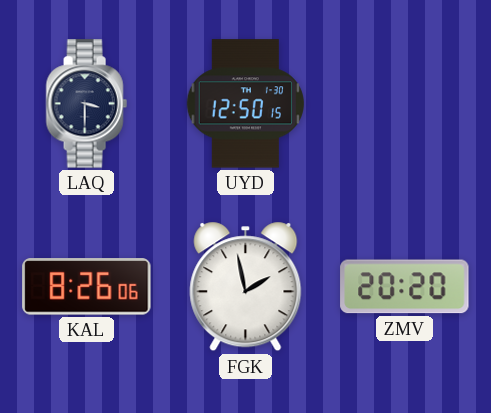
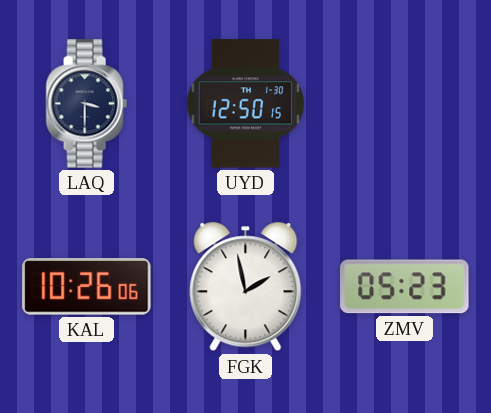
KAL: 8:26 -> 10:26 (87, 287)
ZMV: 20:20 -> 05:23 (405, 287)
